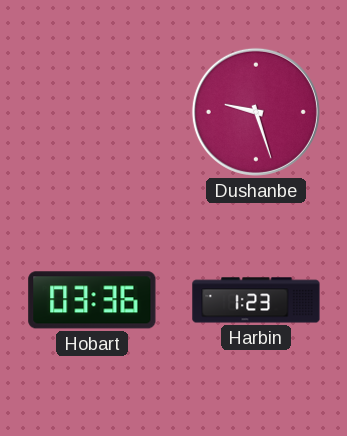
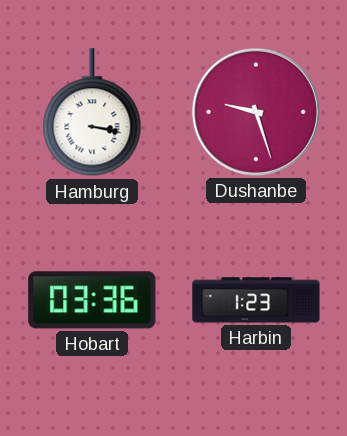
Hamburg: none -> 3:17 (92, 113)
